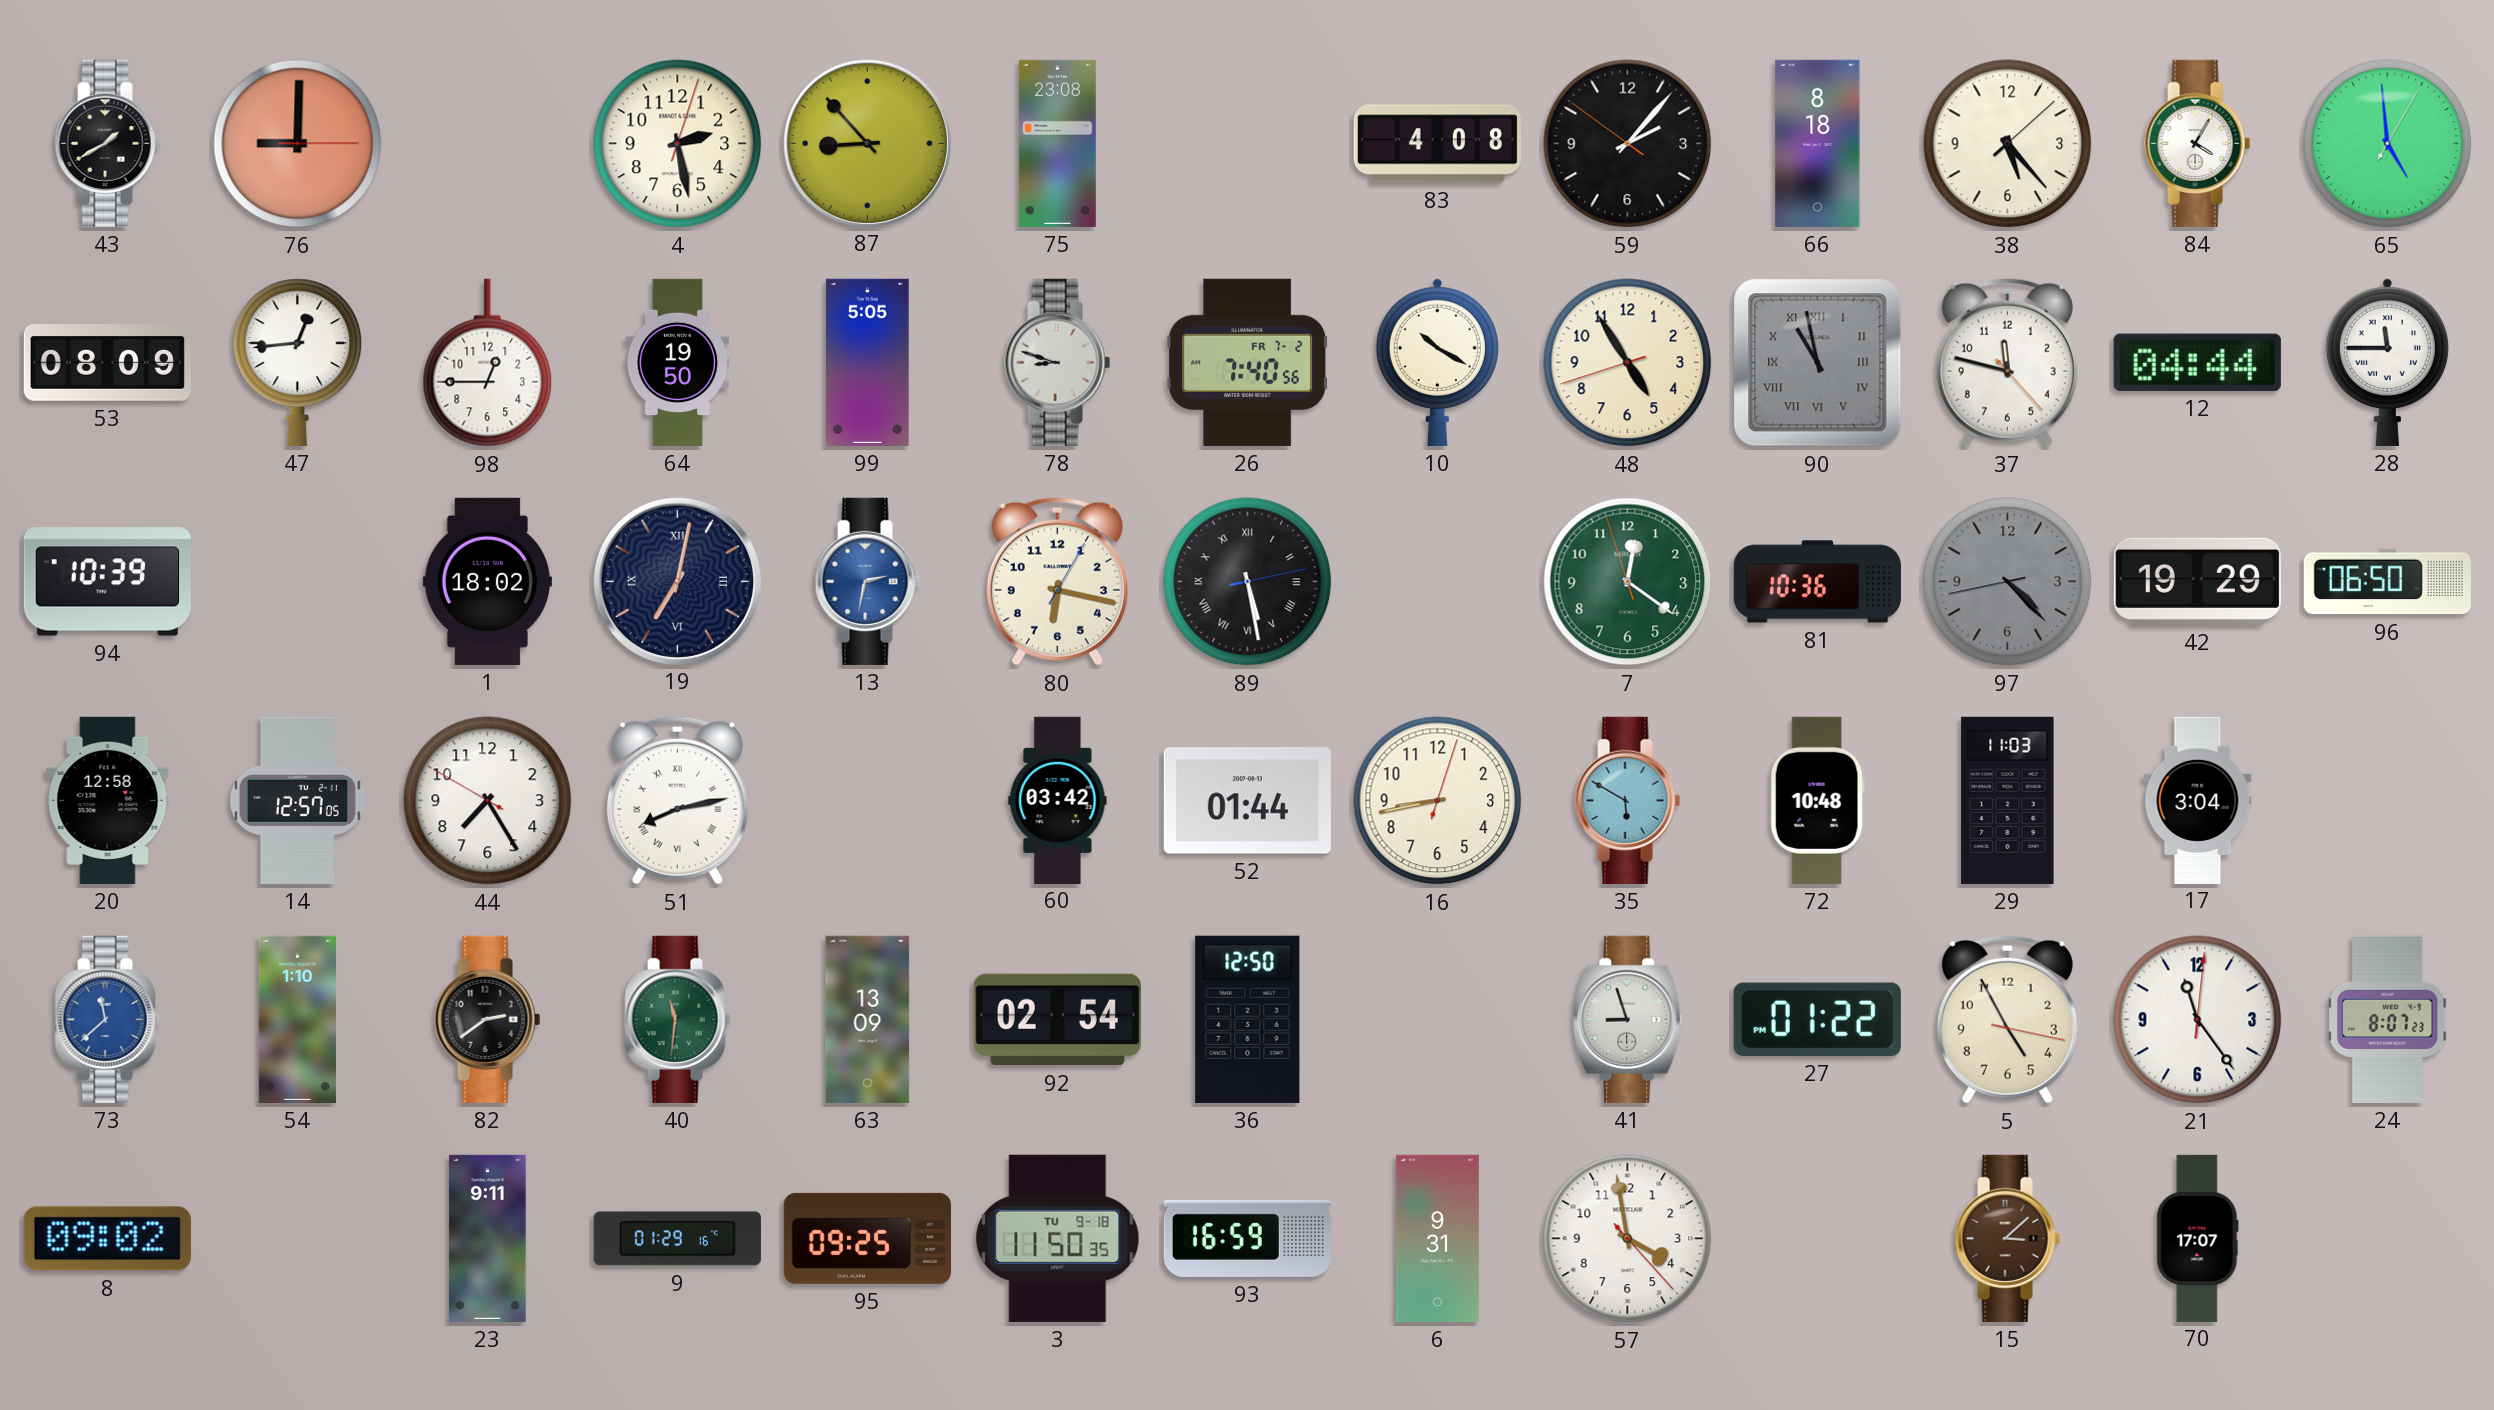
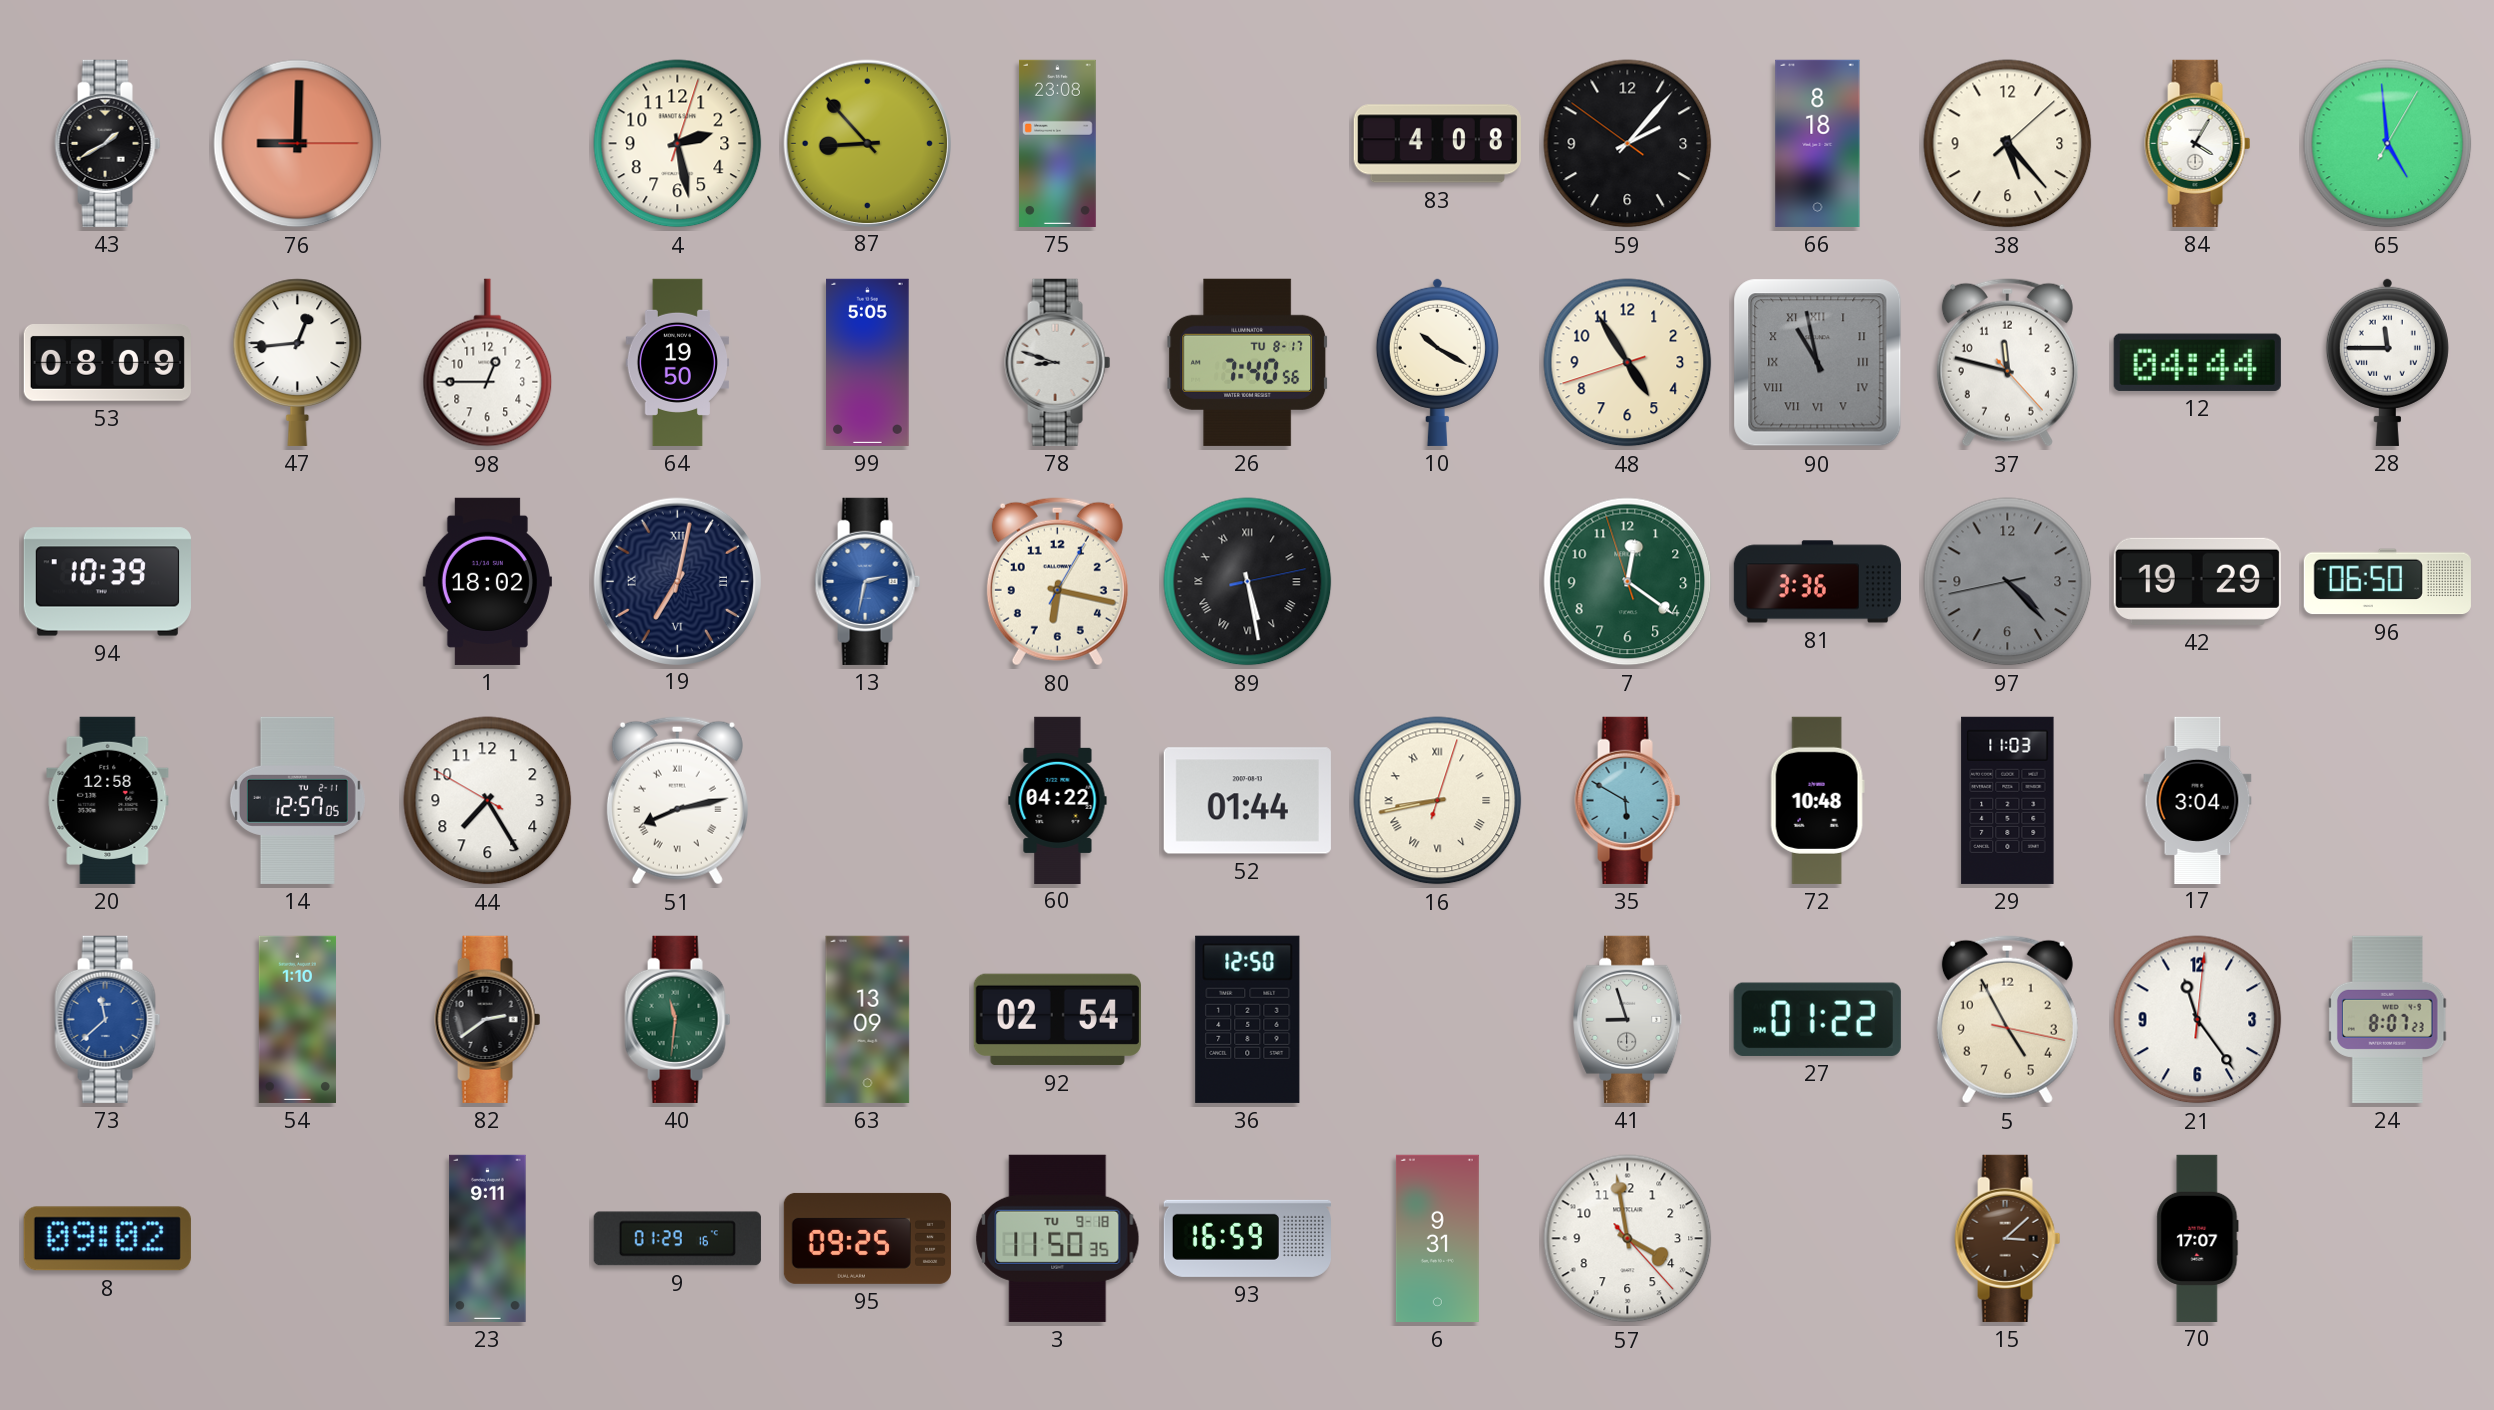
26 date: FR 7-2 -> TU 8-17 (1248, 362)
81: 10:36 -> 3:36 (1817, 582)
60: 03:42 -> 04:22 (1058, 800)
16 numerals: Arabic -> Roman (1438, 801)
